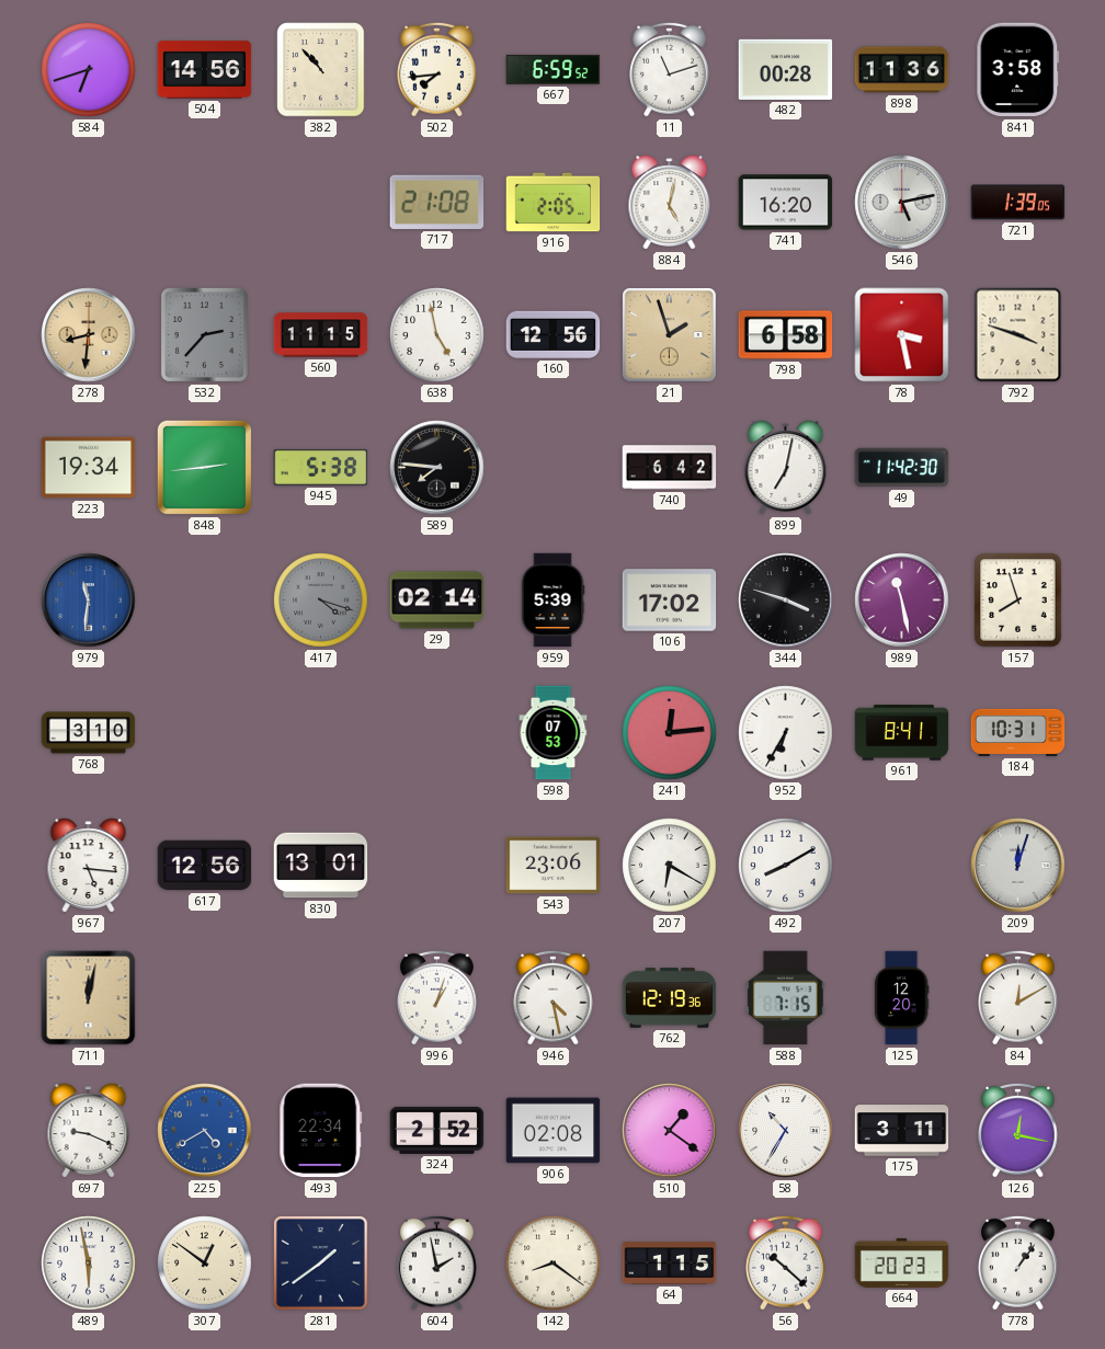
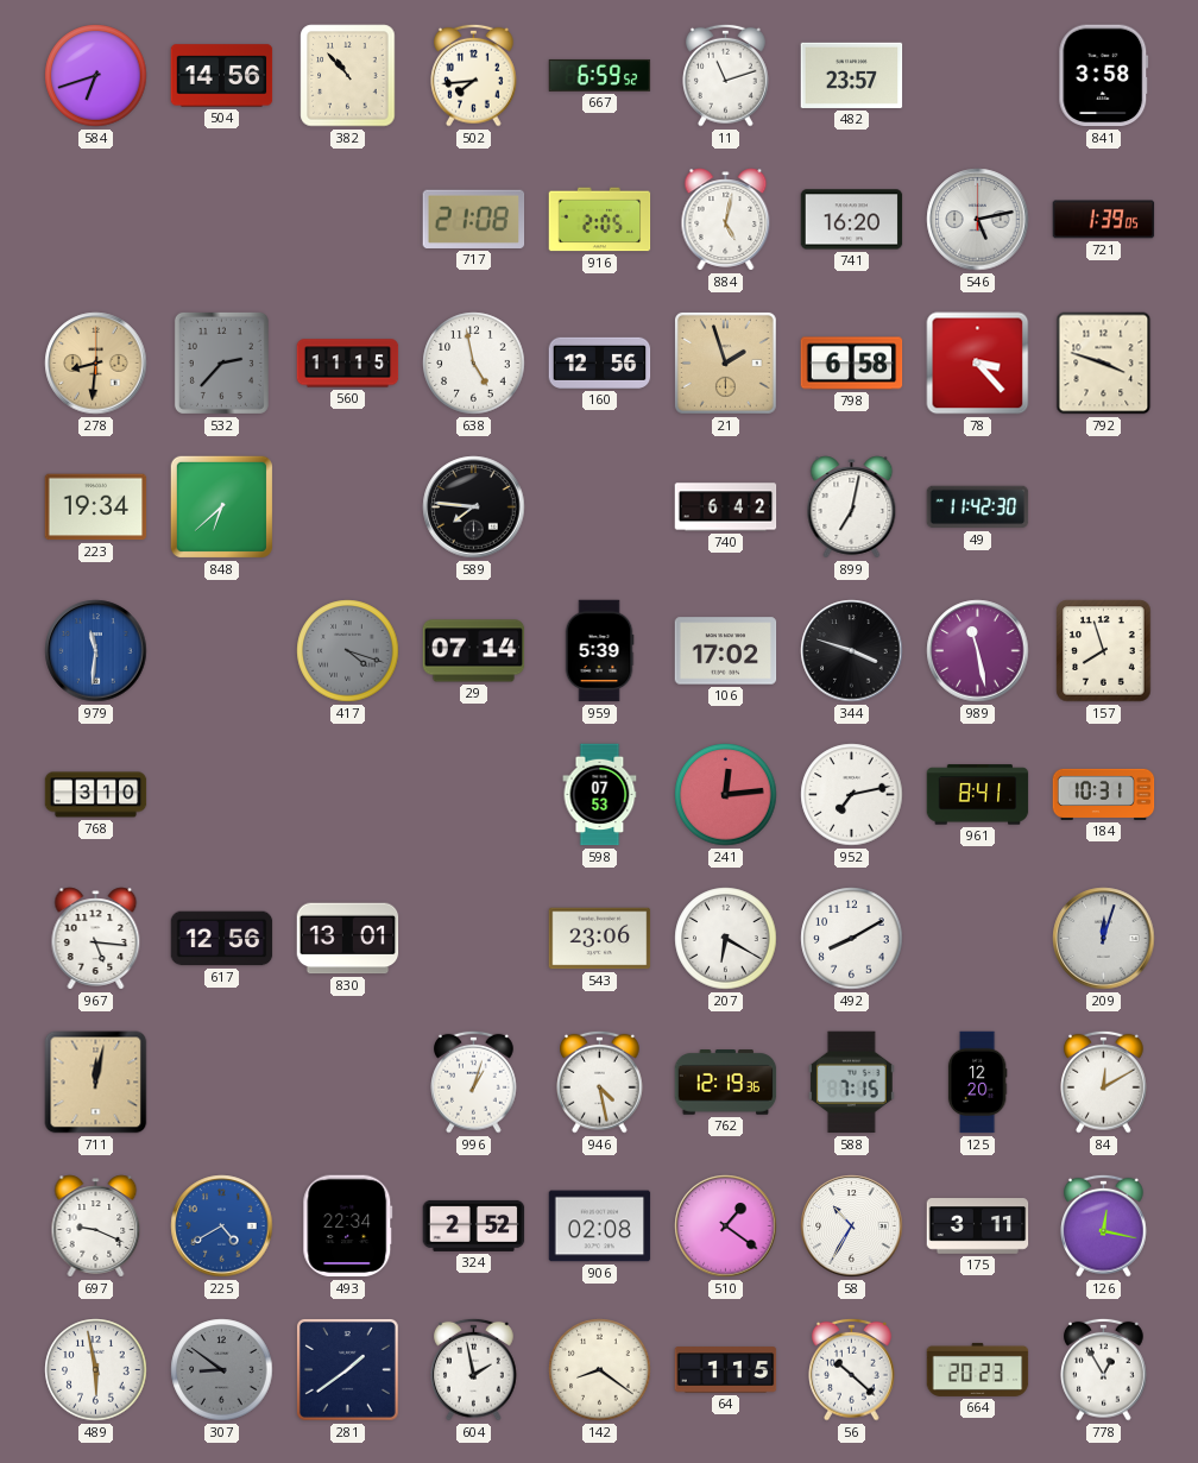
482: 00:28 -> 23:57 (852, 75)
898: 11:36 -> none (902, 70)
78: 3:28 -> 3:23 (978, 364)
848: 2:44 -> 6:38 (221, 506)
945: 5:38 -> none (321, 467)
29: 02:14 -> 07:14 (474, 651)
952: 6:35 -> 7:13 (852, 795)
307: 12:51 -> 8:51 (222, 1370)
307 dial: cream -> grey (222, 1370)
778: 1:06 -> 12:55 (1104, 1369)
